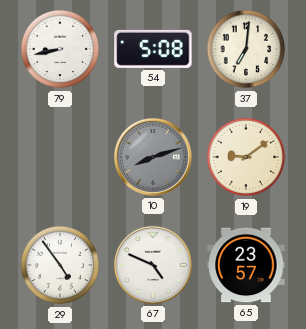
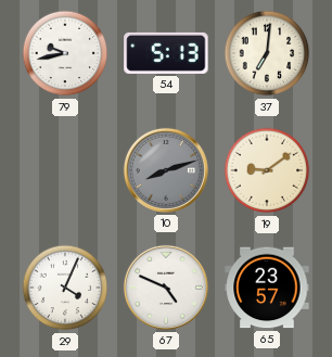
79: 8:43 -> 9:43 (65, 53)
54: 5:08 -> 5:13 (166, 53)
29: 4:54 -> 4:04 (65, 288)
